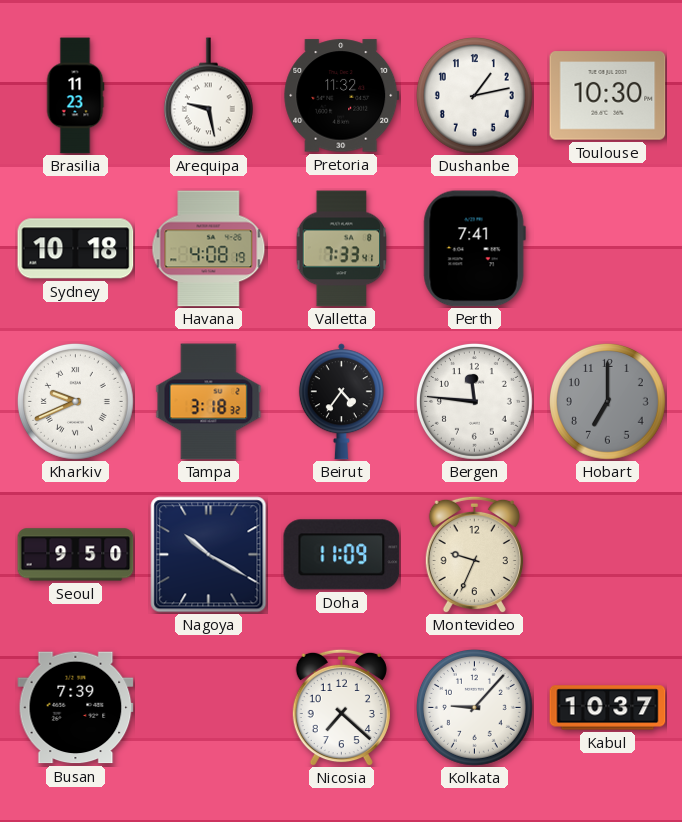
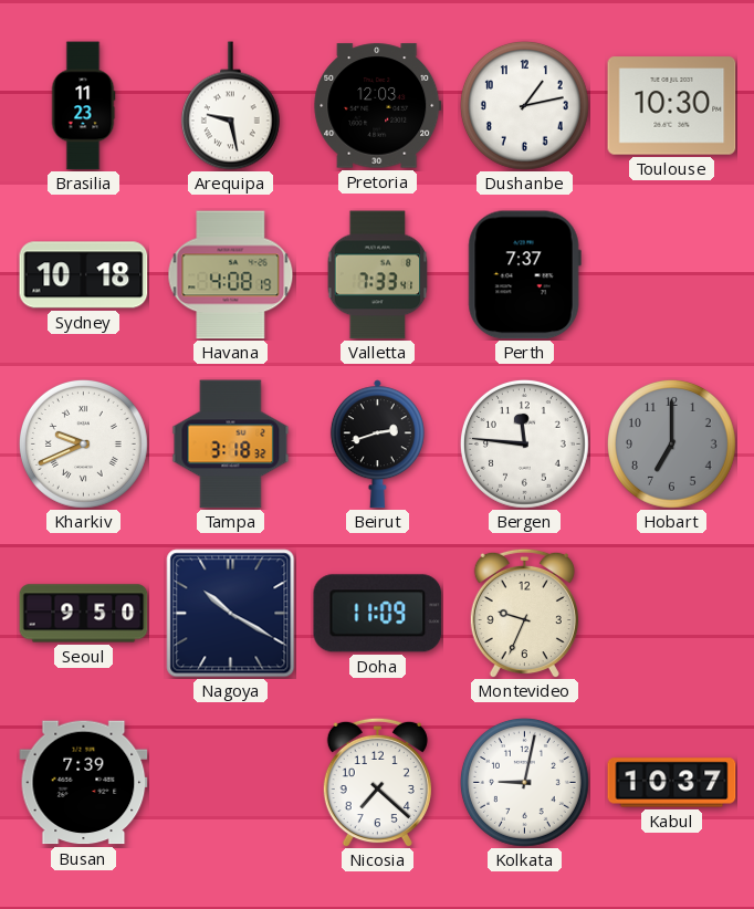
Pretoria: 11:32 -> 12:03 (378, 106)
Perth: 7:41 -> 7:37 (524, 275)
Beirut: 4:36 -> 2:42 (377, 445)
Kolkata: 9:07 -> 9:02 (524, 782)
